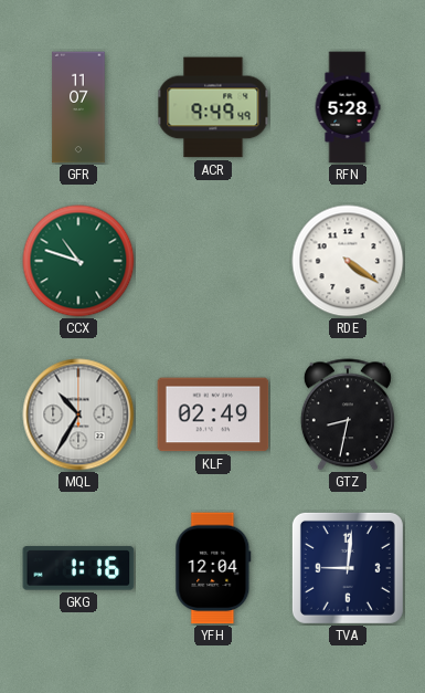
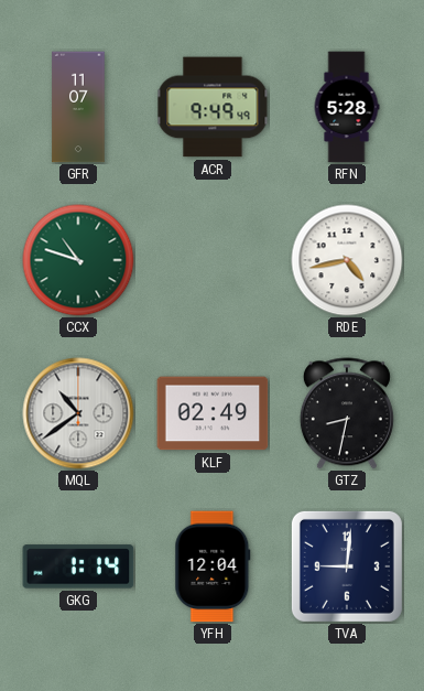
RDE: 4:21 -> 4:43 (347, 260)
MQL: 10:35 -> 10:39 (78, 413)
GKG: 1:16 -> 1:14 (78, 566)
